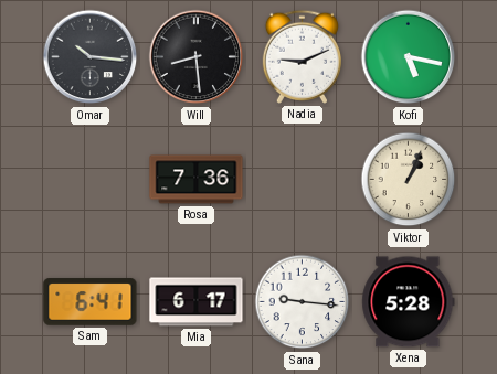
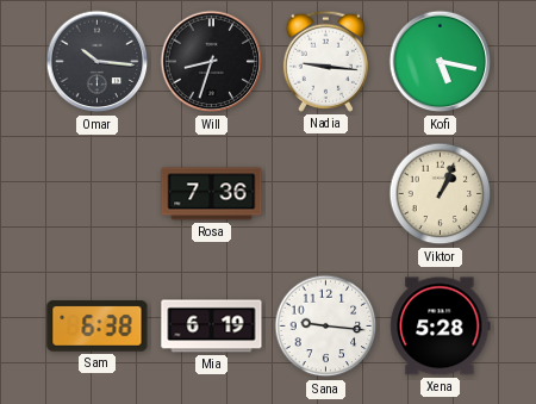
Will: 8:29 -> 8:33 (212, 62)
Nadia: 9:11 -> 9:16 (325, 61)
Sam: 6:41 -> 6:38 (98, 327)
Mia: 6:17 -> 6:19 (212, 327)
